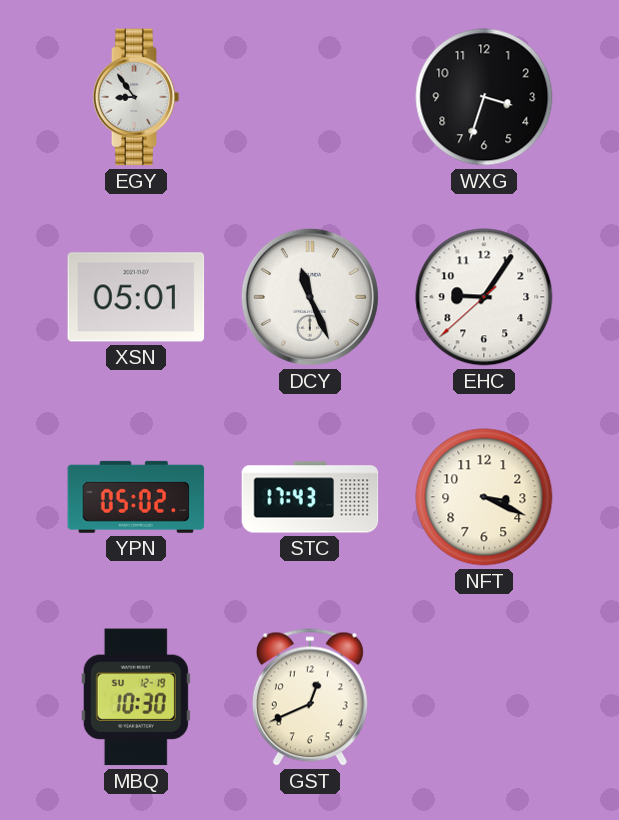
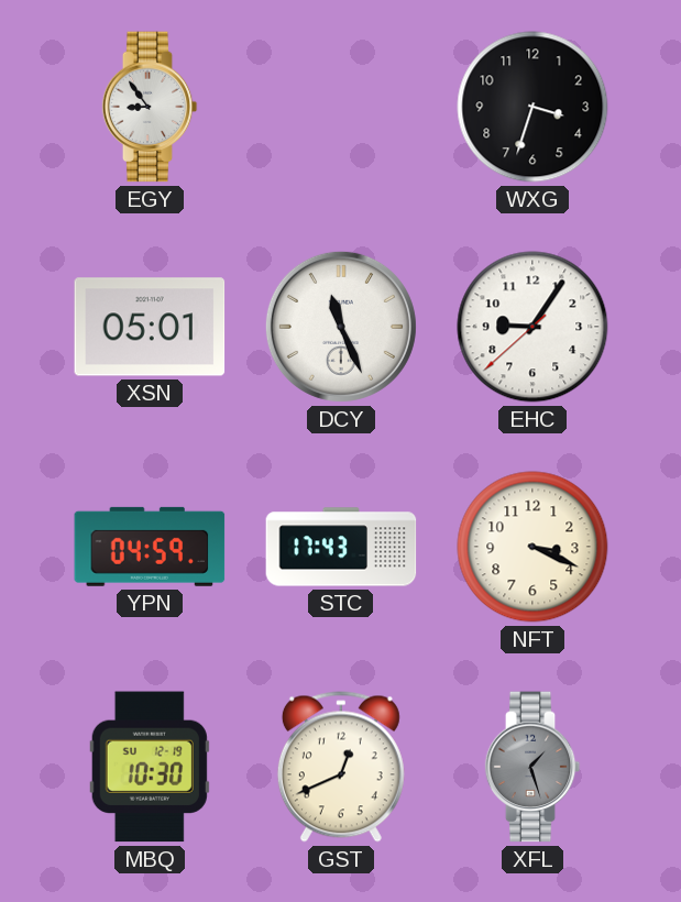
YPN: 05:02 -> 04:59 (150, 547)
XFL: none -> 1:27 (532, 767)
